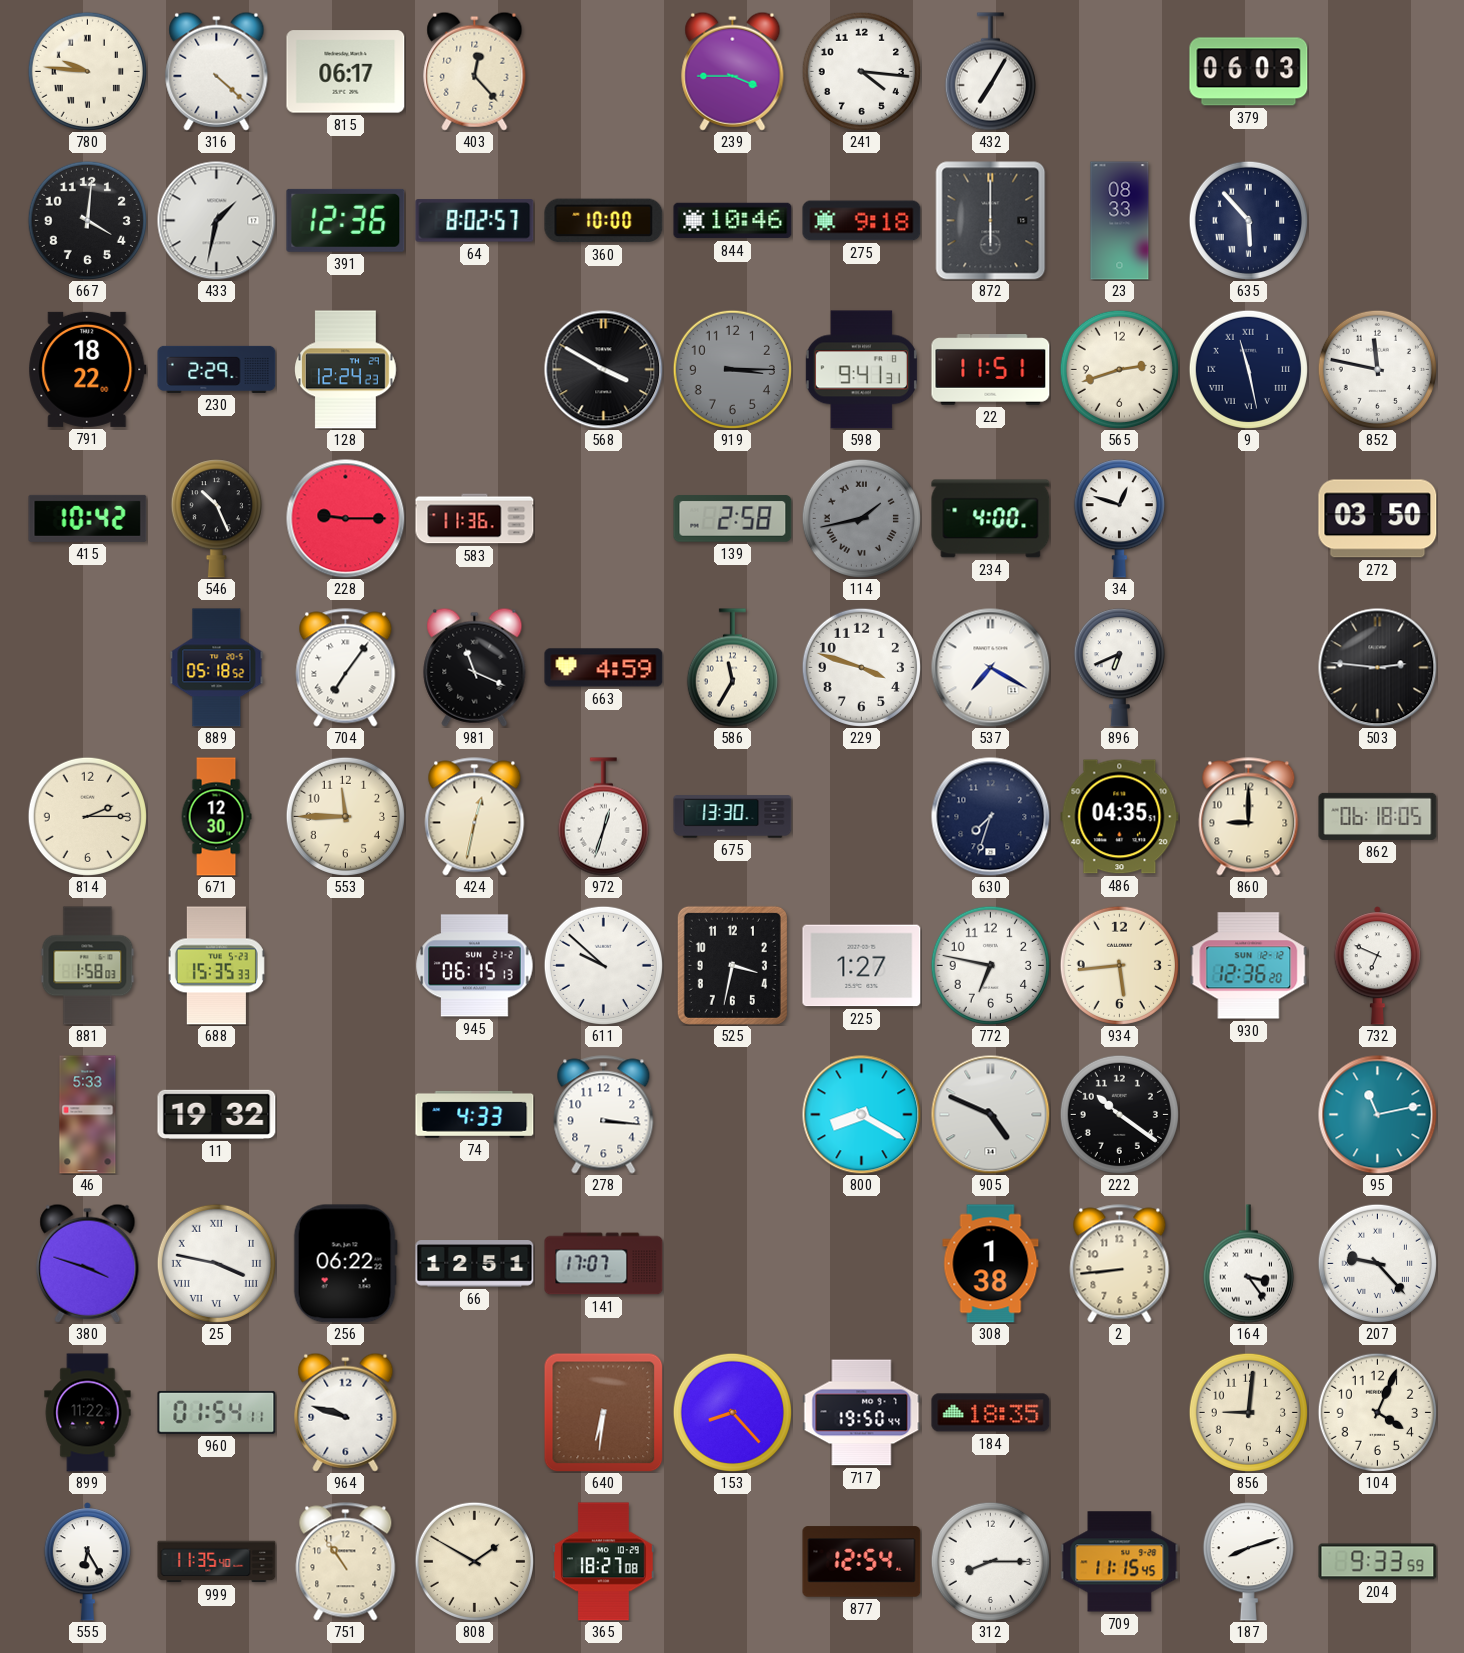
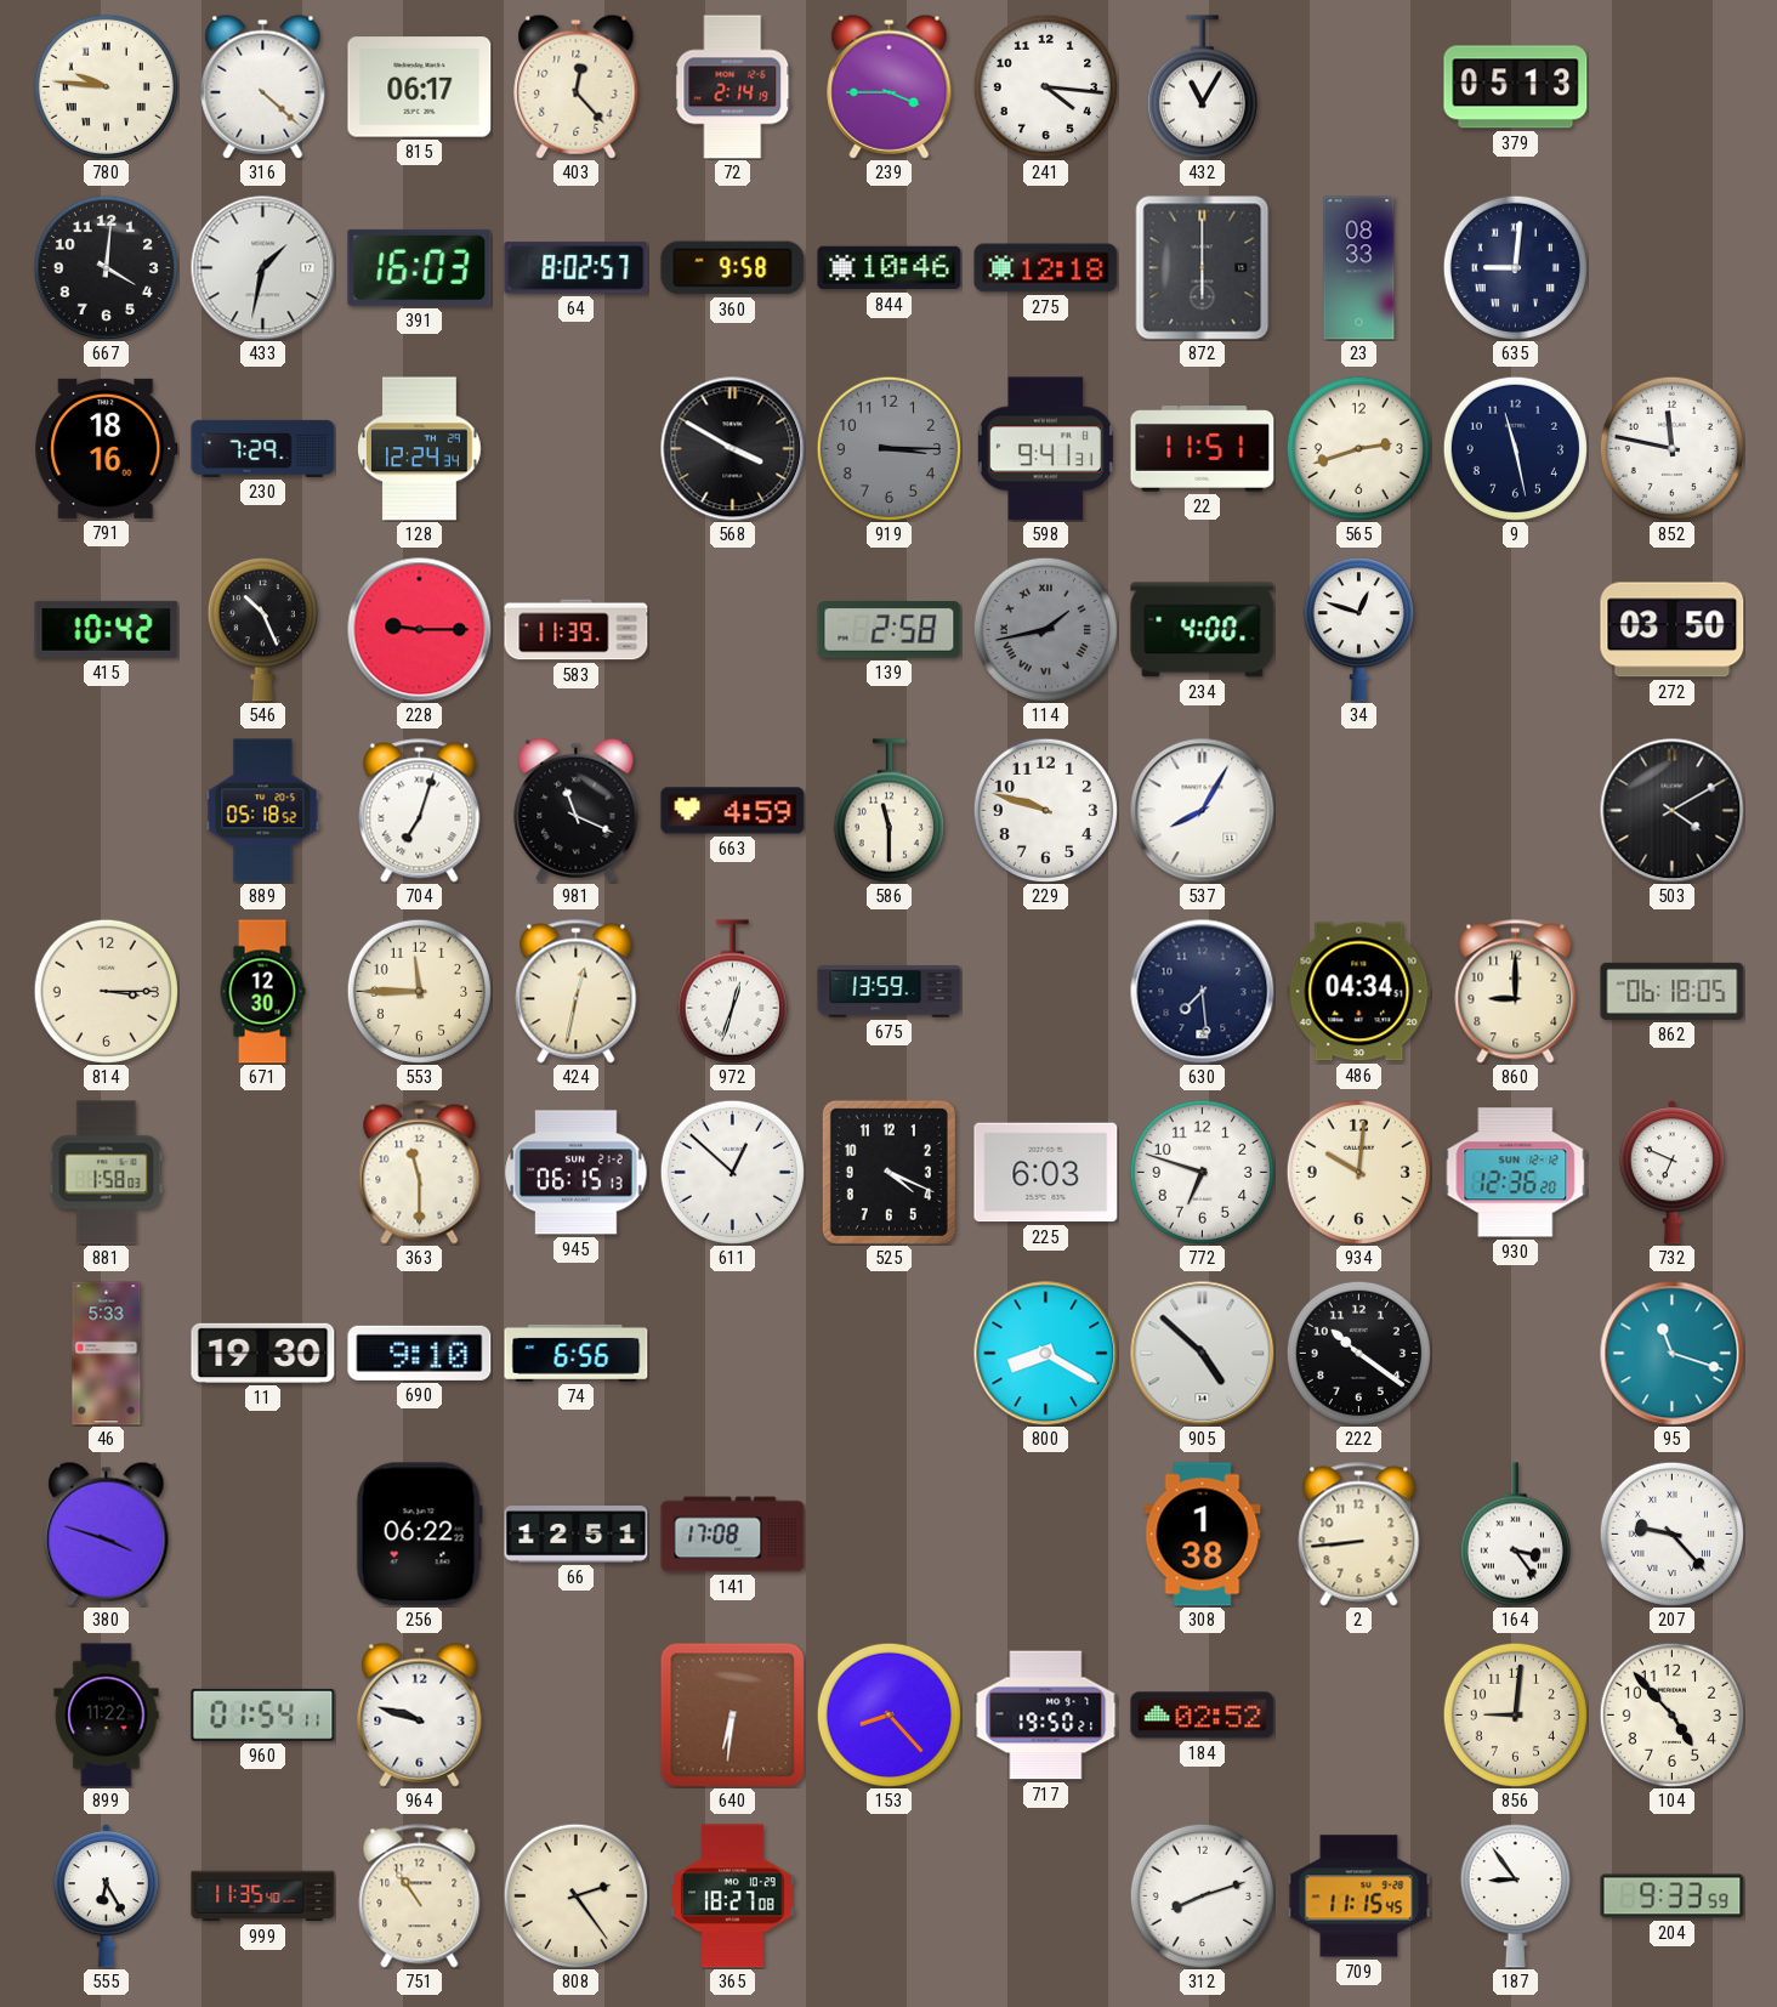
72: none -> 2:14 (733, 87)
432: 7:05 -> 11:05 (1202, 87)
379: 06:03 -> 05:13 (1516, 87)
391: 12:36 -> 16:03 (420, 267)
360: 10:00 -> 9:58 (733, 268)
275: 9:18 -> 12:18 (1046, 268)
635: 5:53 -> 9:01 (1515, 267)
791: 18:22 -> 18:16 (107, 448)
230: 2:29 -> 7:29 (263, 448)
128: 12:24:23 -> 12:24:34 (420, 449)
9 numerals: Roman -> Arabic (1515, 448)
583: 11:36 -> 11:39 (577, 630)
704: 7:06 -> 7:03 (420, 811)
586: 11:35 -> 11:30 (888, 811)
229: 3:48 -> 9:48 (1045, 810)
537: 7:20 -> 8:05 (1203, 811)
896: 6:41 -> none (1119, 668)
503: 2:46 -> 4:10 (1673, 811)
814: 2:15 -> 3:15 (106, 991)
675: 13:30 -> 13:59 (890, 992)
630: 7:33 -> 7:29 (1203, 992)
486: 04:35 -> 04:34 (1359, 992)
688: 15:35 -> none (216, 966)
363: none -> 11:30 (420, 1173)
611: 9:52 -> 12:52 (732, 1172)
525: 3:32 -> 4:19 (888, 1172)
225: 1:27 -> 6:03 (1046, 1173)
772: 6:47 -> 6:48 (1202, 1172)
934: 5:44 -> 10:01 (1358, 1172)
11: 19:32 -> 19:30 (263, 1353)
690: none -> 9:10 (420, 1353)
74: 4:33 -> 6:56 (577, 1353)
278: 3:16 -> none (604, 1115)
905: 4:49 -> 4:52 (1203, 1354)
95: 11:13 -> 11:18 (1673, 1354)
25: 3:47 -> none (216, 1263)
141: 17:07 -> 17:08 (733, 1535)
717: 19:50:44 -> 19:50:21 (1046, 1716)
184: 18:35 -> 02:52 (1203, 1716)
104: 4:04 -> 4:53 (1671, 1714)
808: 1:50 -> 2:24 (575, 1895)
877: 12:54 -> none (862, 1562)
312: 8:15 -> 8:12 (1202, 1895)
187: 8:12 -> 8:54 (1515, 1897)
